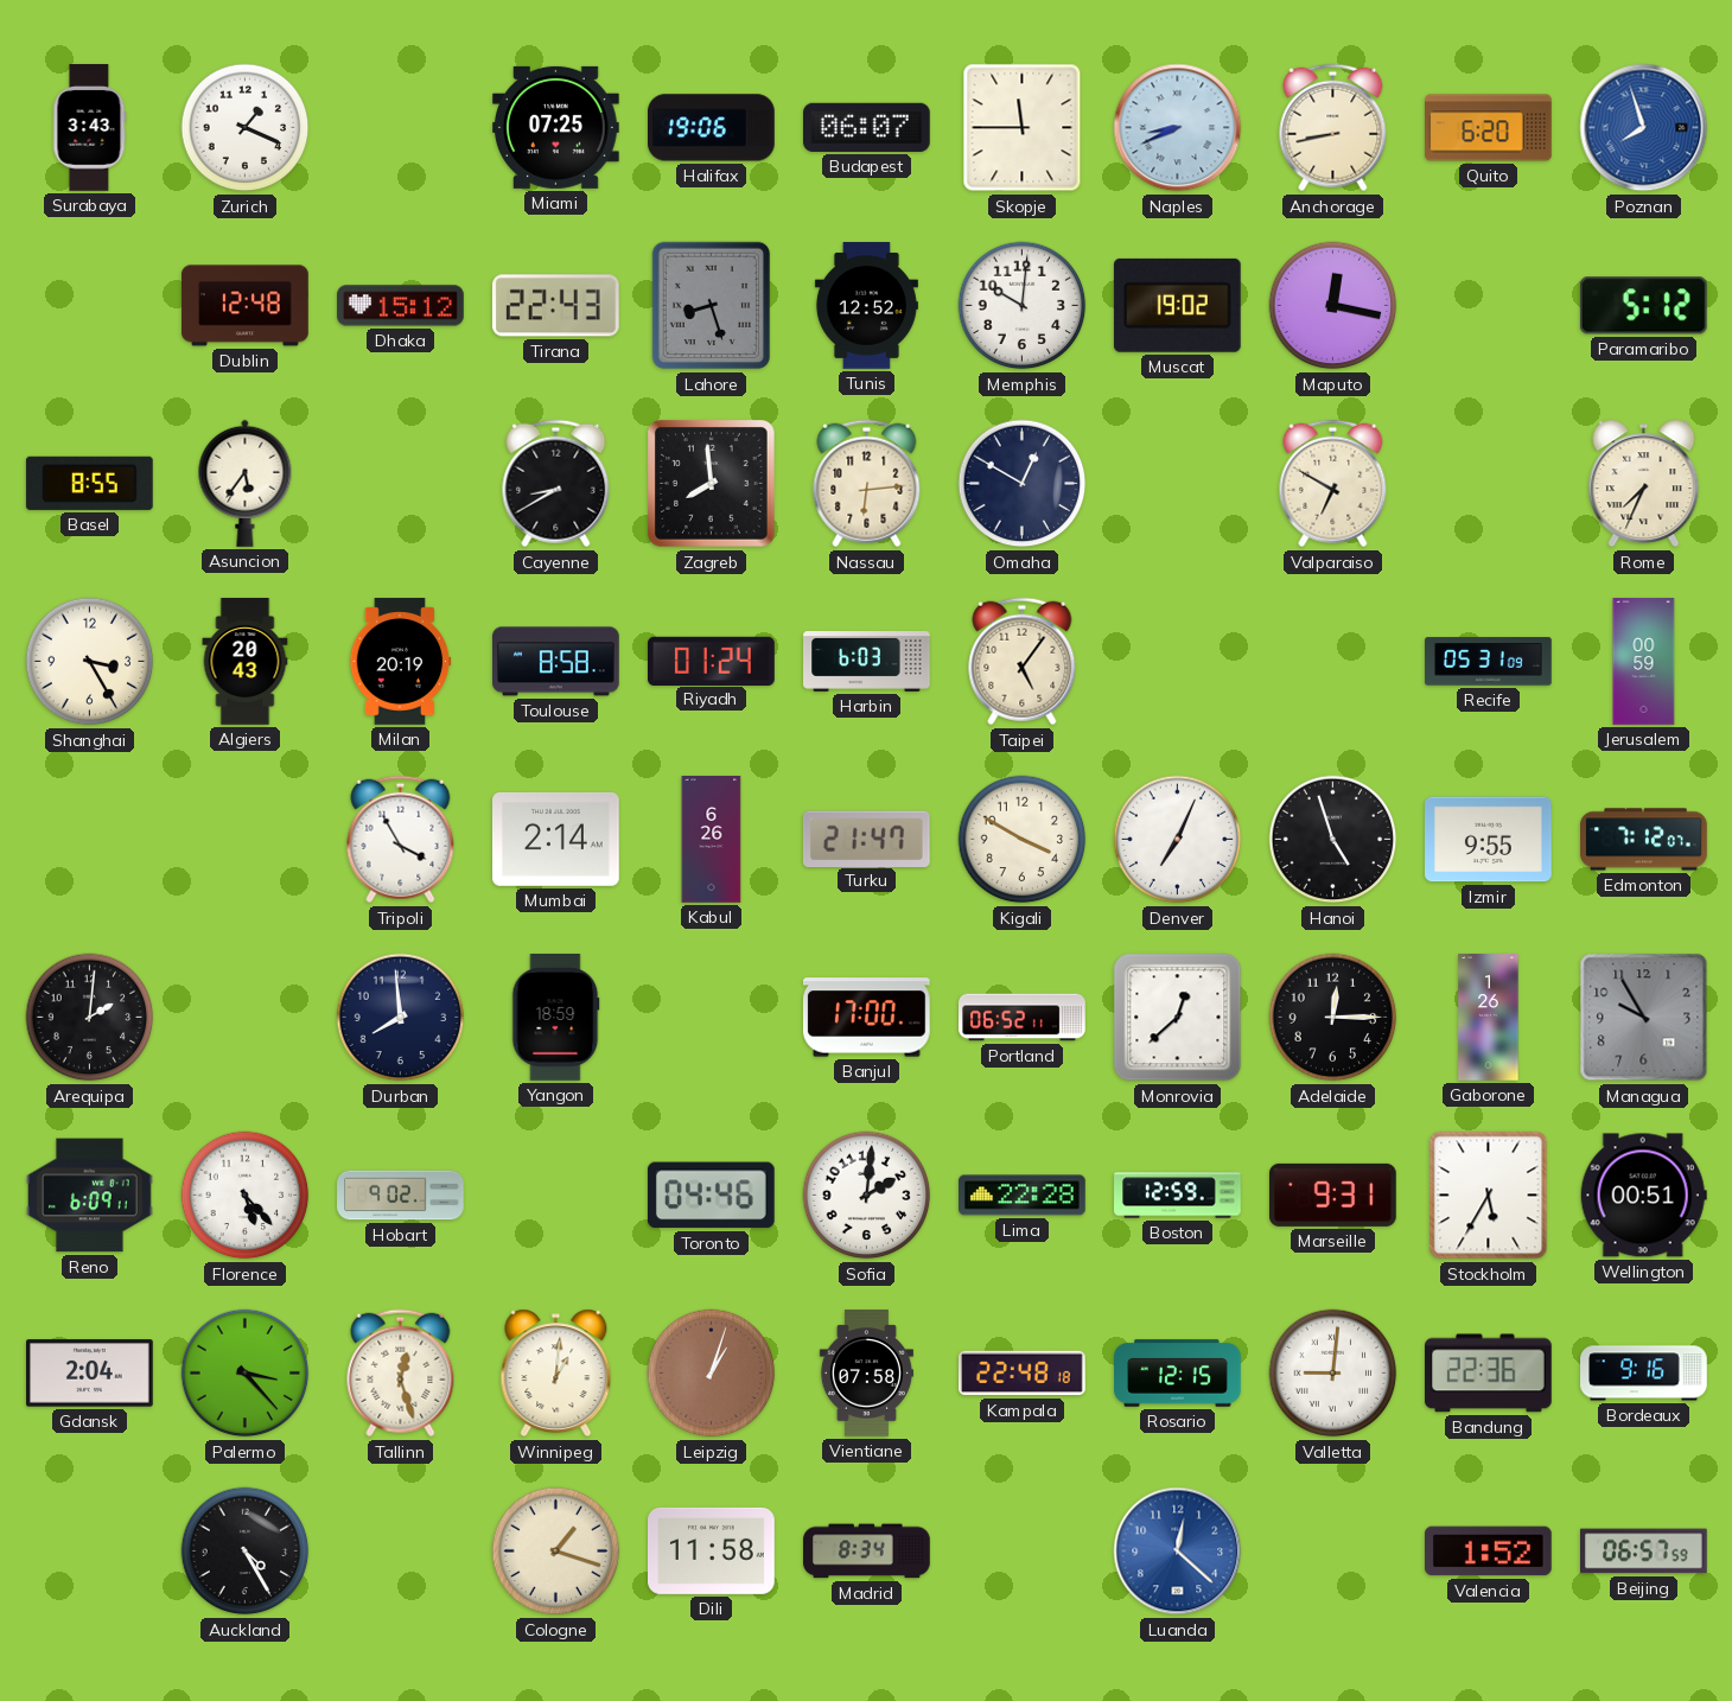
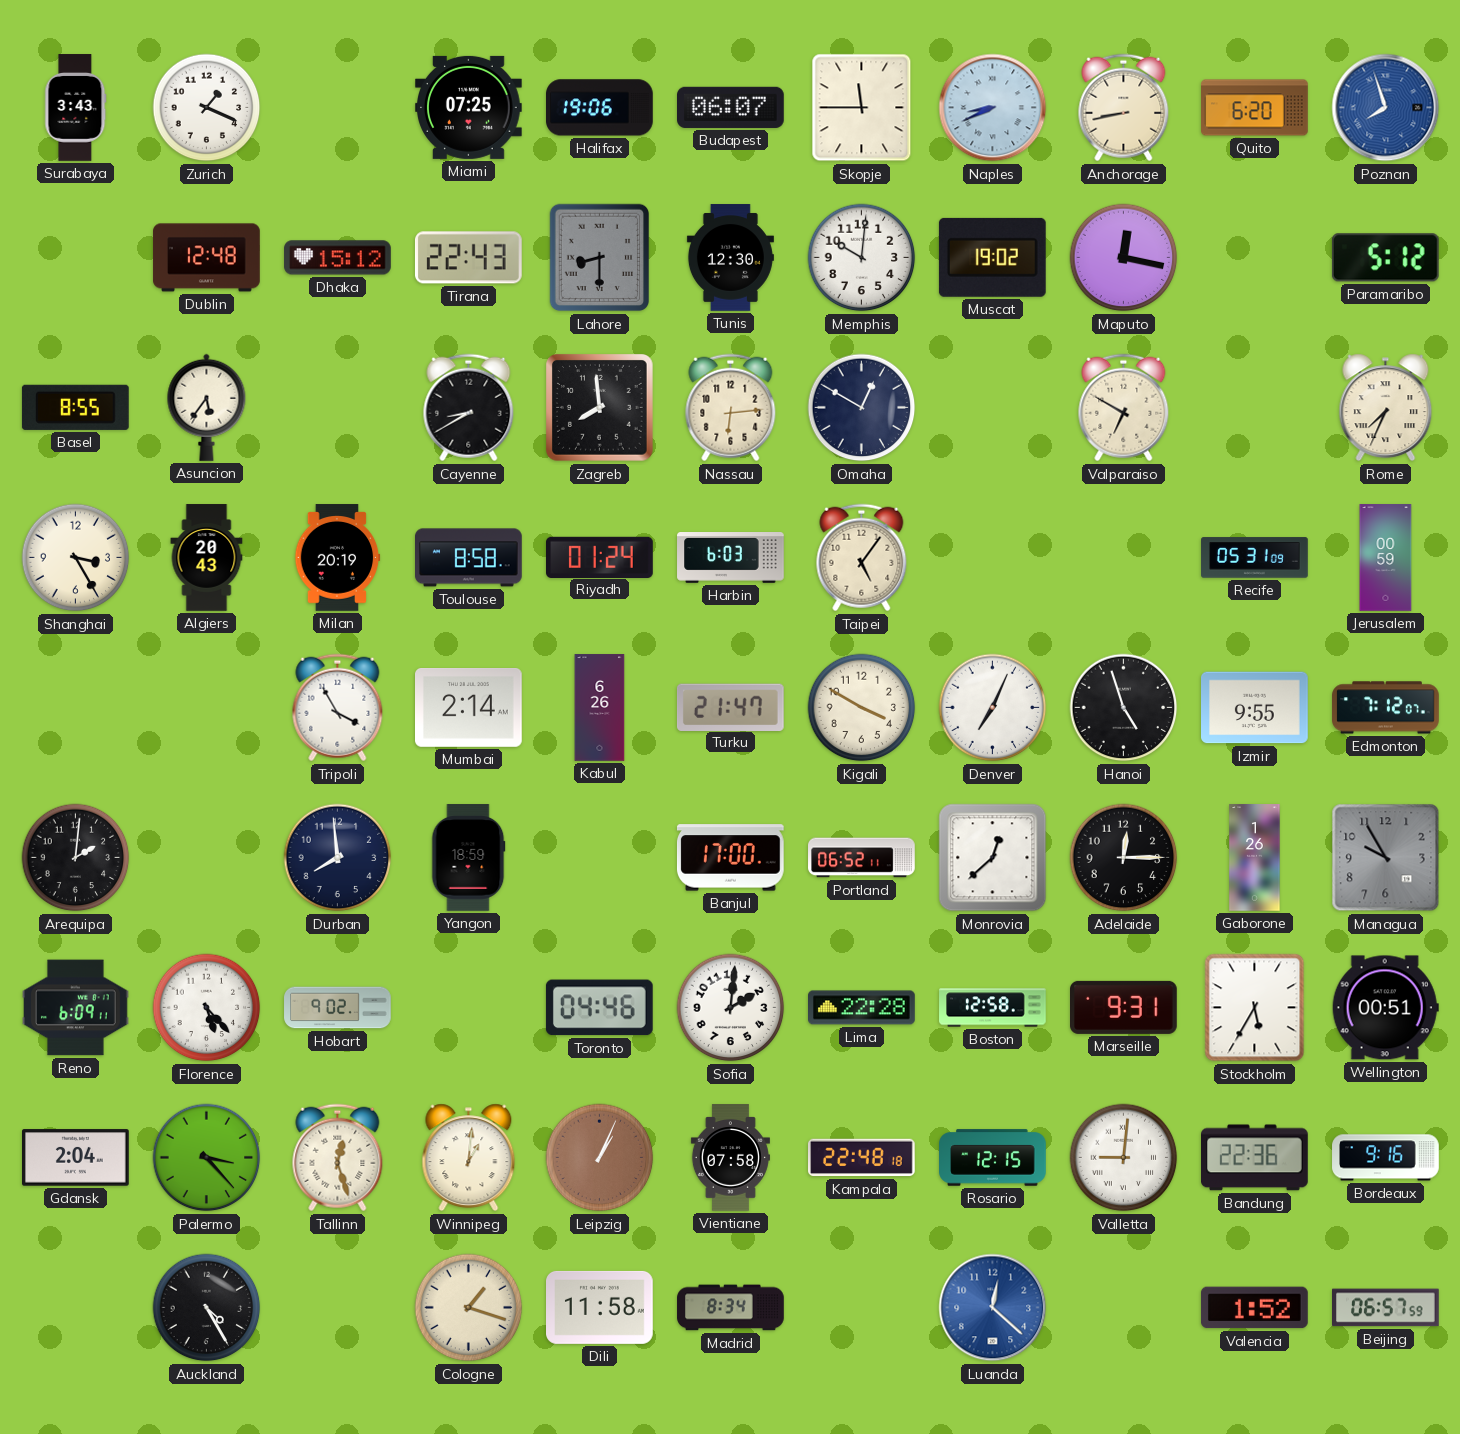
Lahore: 8:27 -> 8:30 (600, 258)
Tunis: 12:52 -> 12:30 (730, 258)
Boston: 12:59 -> 12:58 (993, 1008)
Leipzig: 1:03 -> 1:04 (600, 1158)
